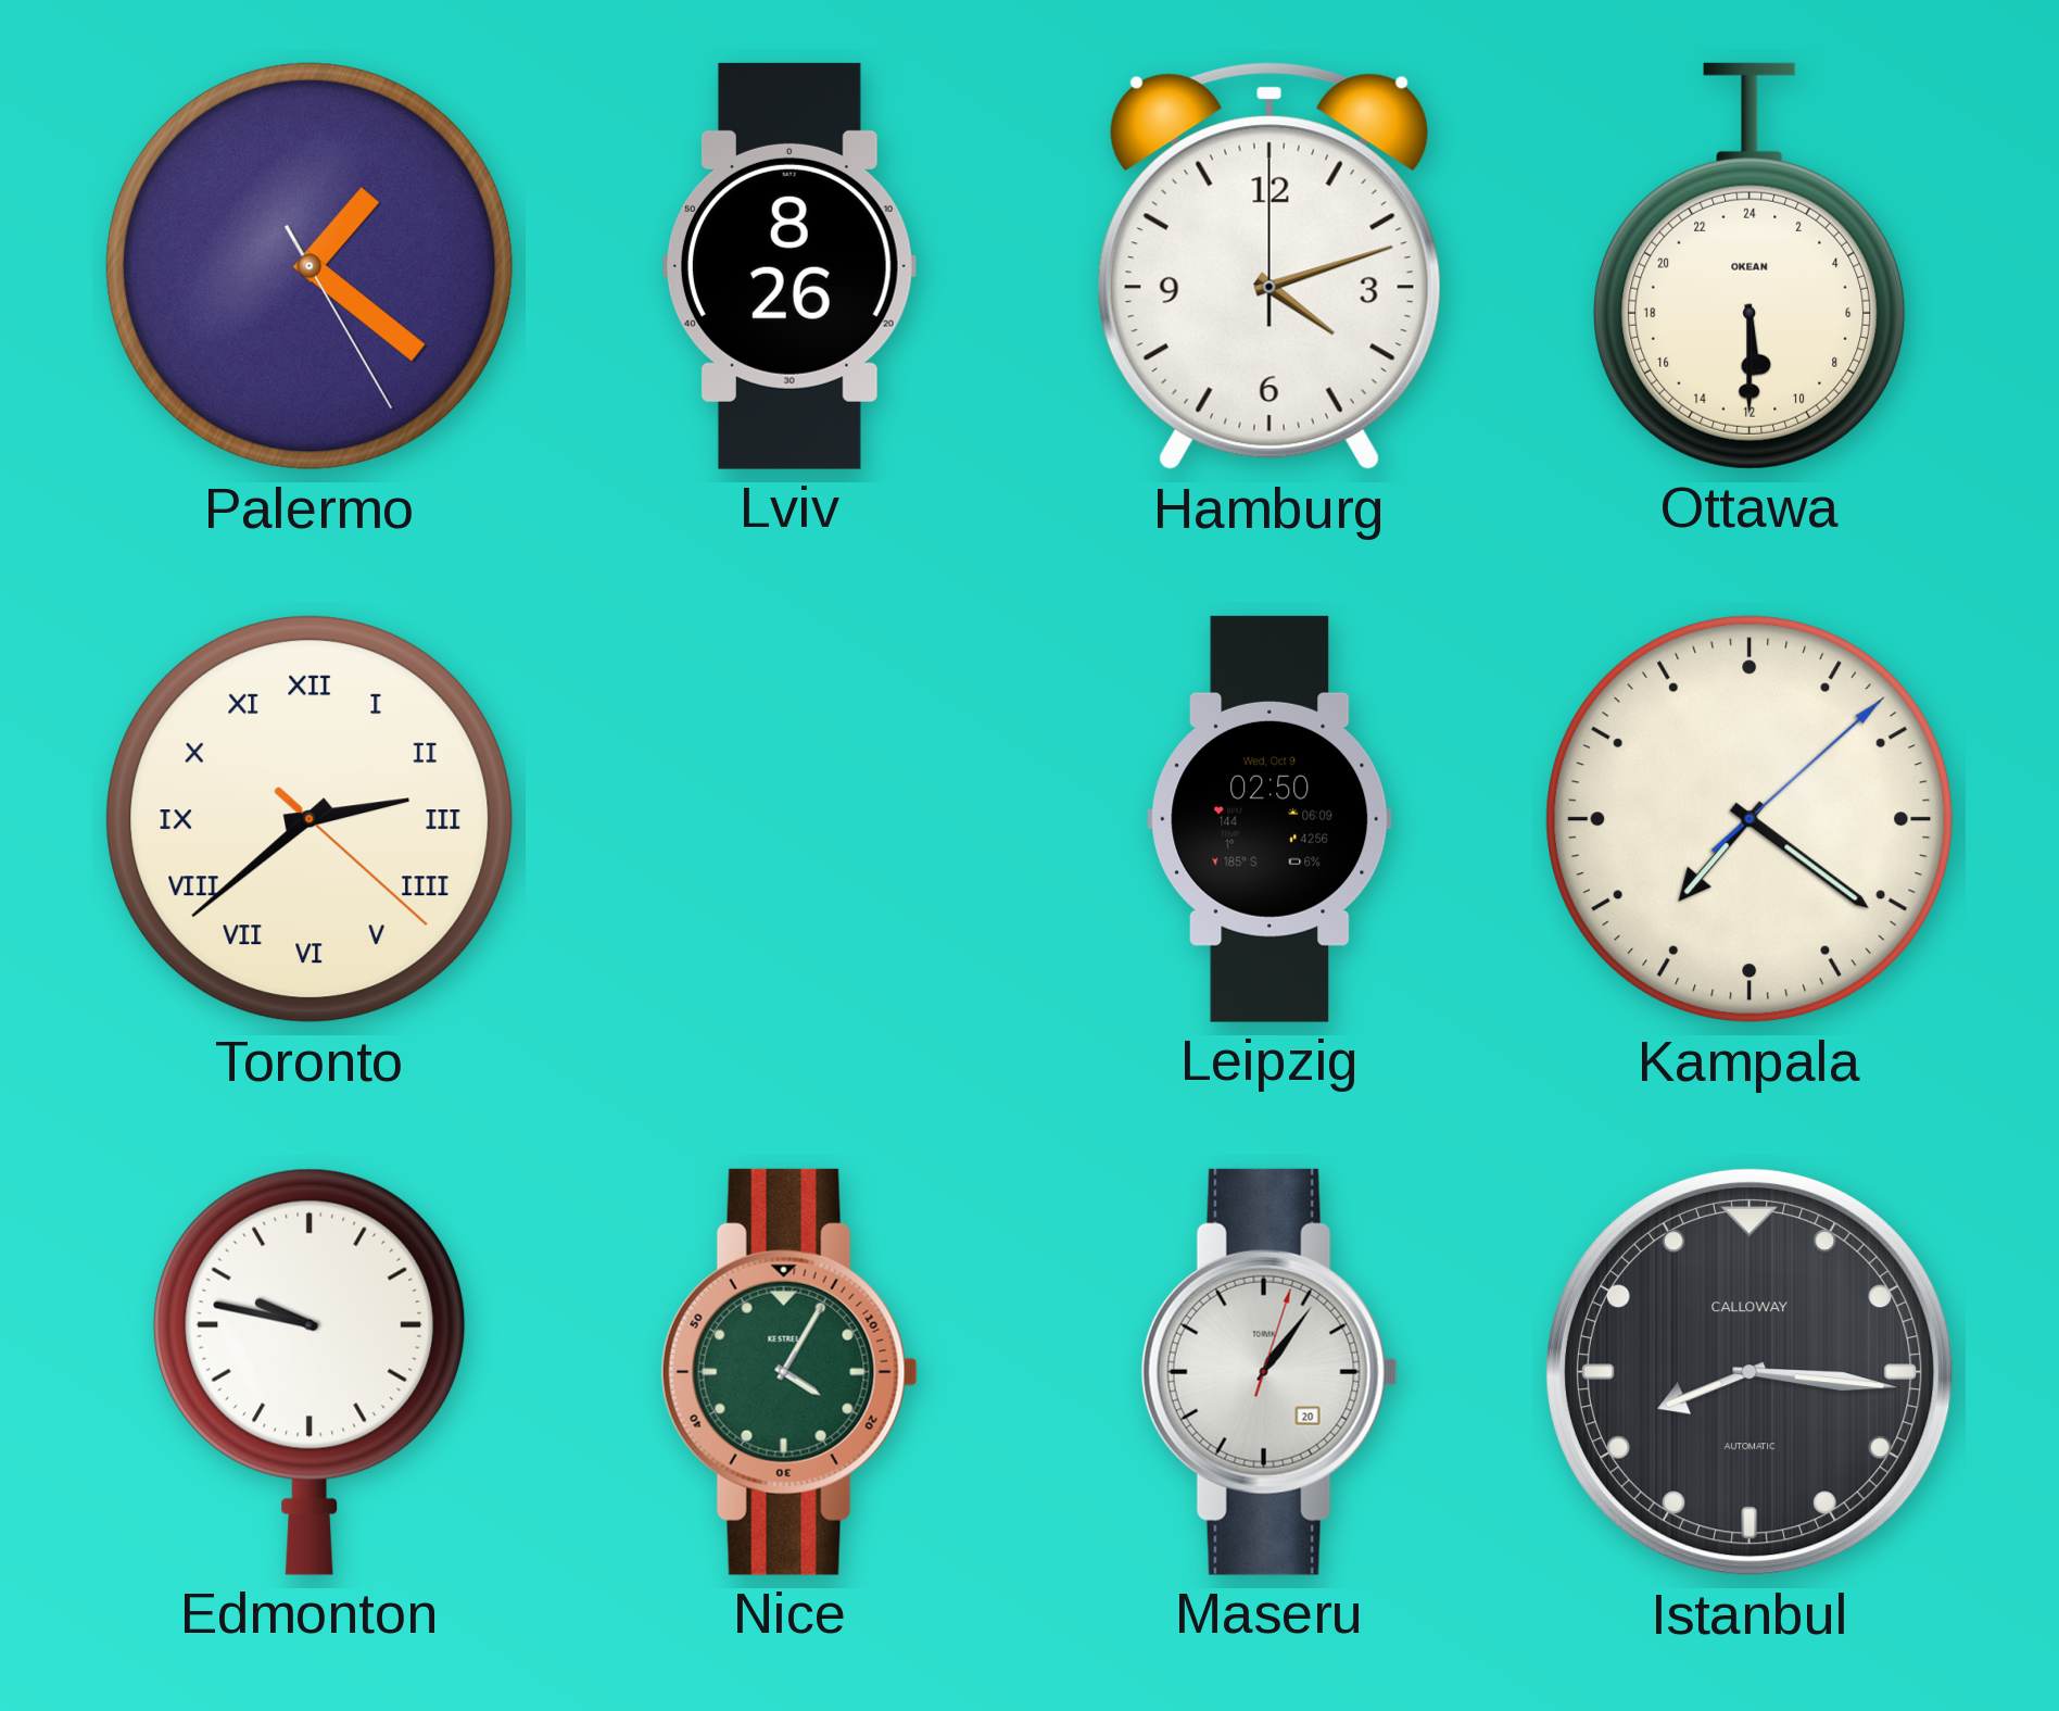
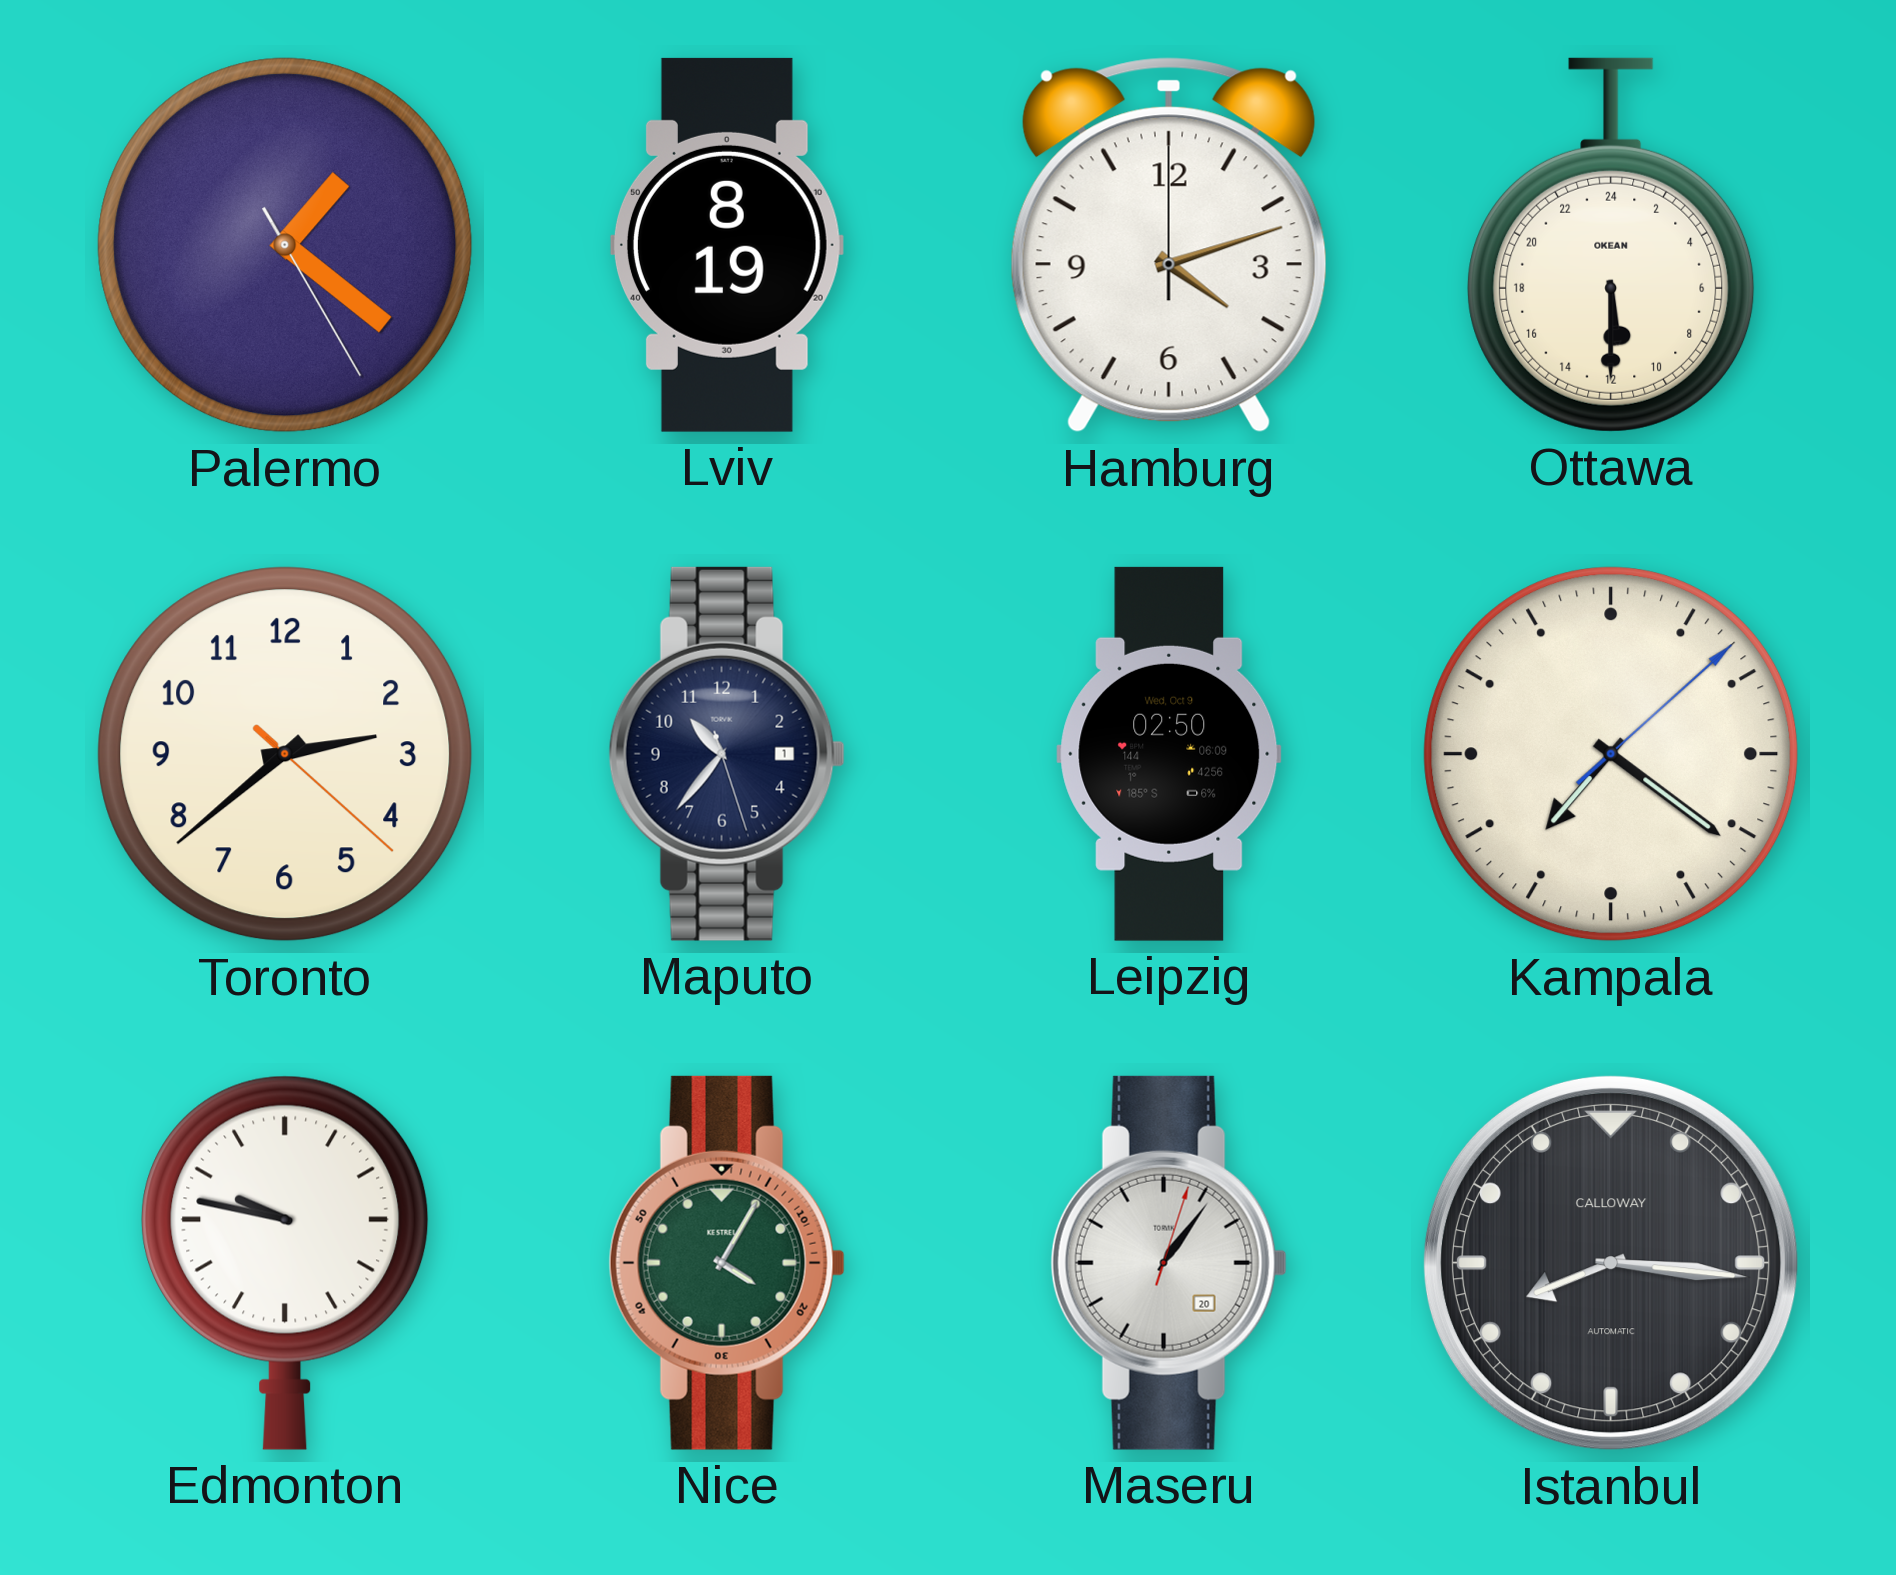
Lviv: 8:26 -> 8:19 (727, 245)
Toronto numerals: Roman -> Arabic (285, 754)
Maputo: none -> 10:36 (727, 754)
